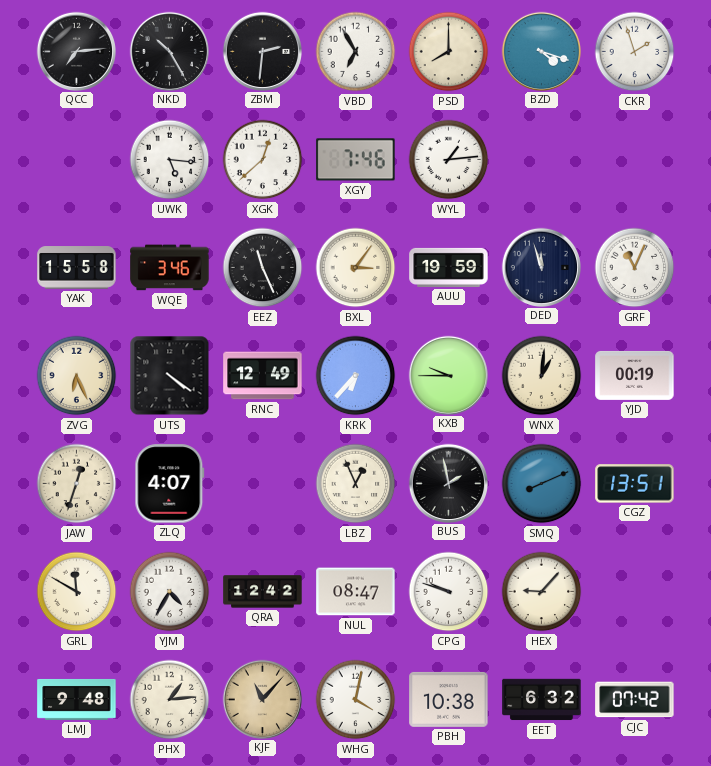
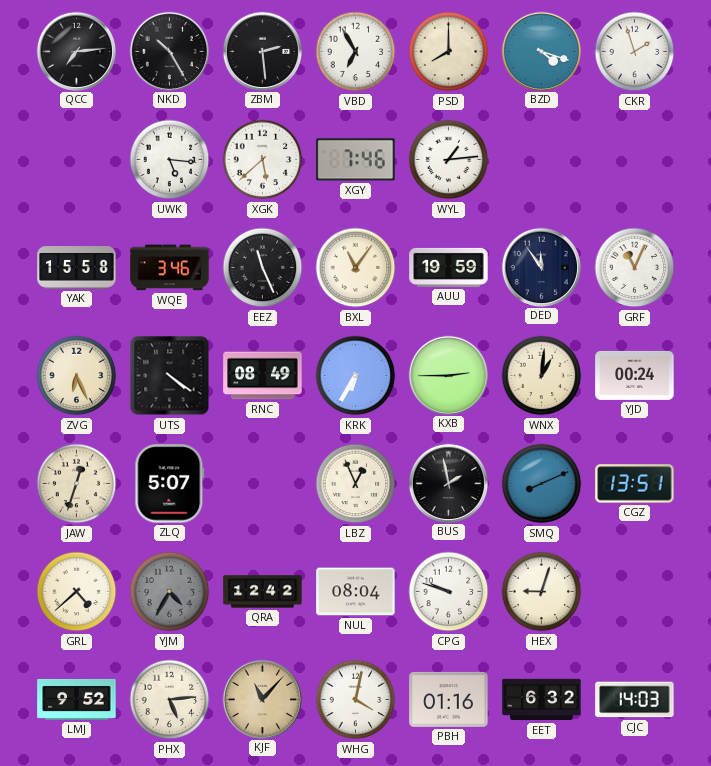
ZBM: 2:31 -> 2:29 (262, 51)
XGK: 12:38 -> 5:38 (263, 160)
BXL: 3:06 -> 11:06 (356, 268)
DED: 11:57 -> 11:54 (541, 267)
RNC: 12:49 -> 08:49 (263, 376)
KRK: 6:37 -> 6:35 (356, 376)
KXB: 9:45 -> 2:45 (448, 375)
YJD: 00:19 -> 00:24 (635, 375)
ZLQ: 4:07 -> 5:07 (170, 484)
GRL: 11:50 -> 4:38 (77, 592)
YJM dial: white -> grey (170, 592)
NUL: 08:47 -> 08:04 (356, 592)
HEX: 9:07 -> 9:03 (542, 592)
LMJ: 9:48 -> 9:52 (77, 699)
PHX: 1:14 -> 5:14 (170, 700)
PBH: 10:38 -> 01:16 (449, 699)
CJC: 07:42 -> 14:03 (635, 700)
